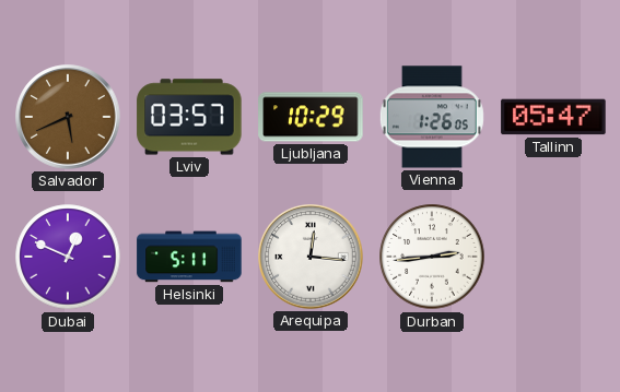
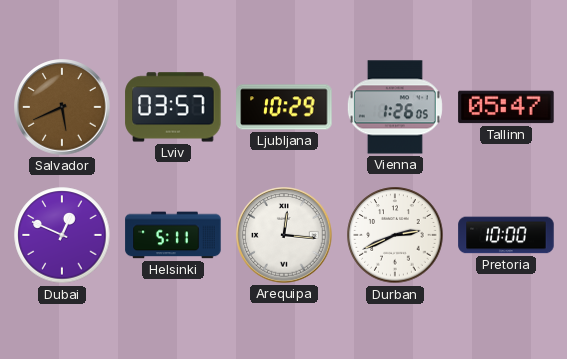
Durban: 2:44 -> 2:41 (395, 235)
Pretoria: none -> 10:00 (506, 235)
